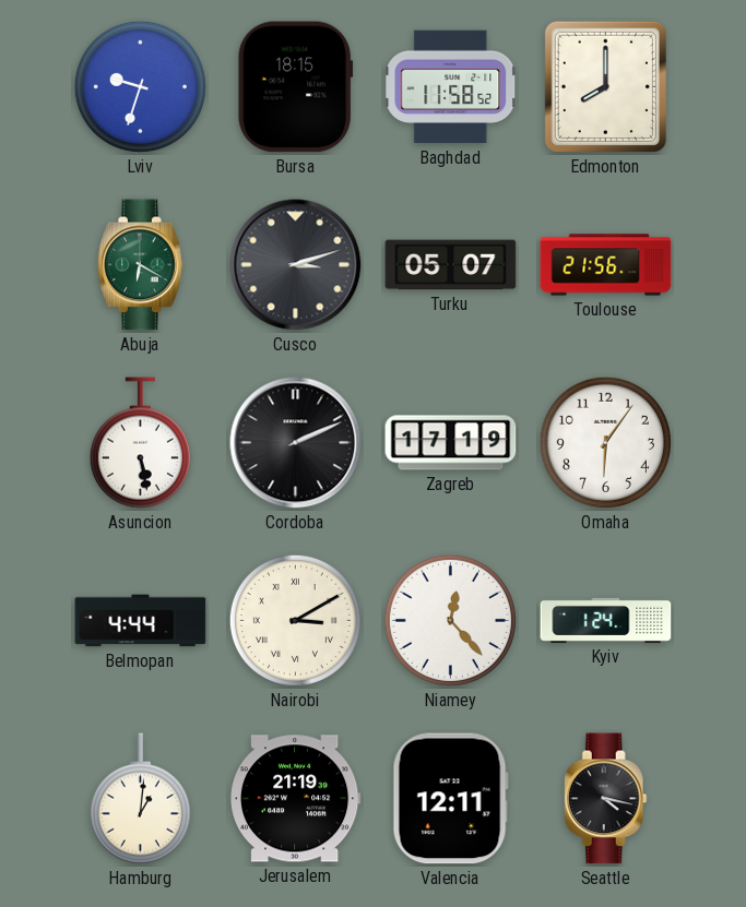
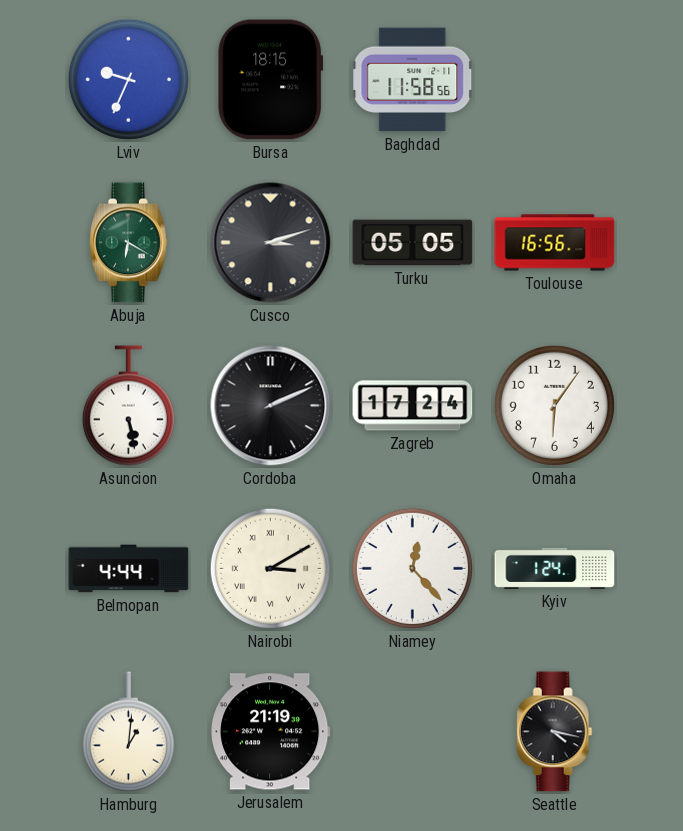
Lviv: 9:33 -> 9:34 (128, 79)
Baghdad: 11:58:52 -> 11:58:56 (413, 80)
Edmonton: 8:00 -> none (605, 86)
Turku: 05:07 -> 05:05 (413, 243)
Toulouse: 21:56 -> 16:56 (555, 243)
Zagreb: 17:19 -> 17:24 (413, 406)
Valencia: 12:11 -> none (450, 799)
